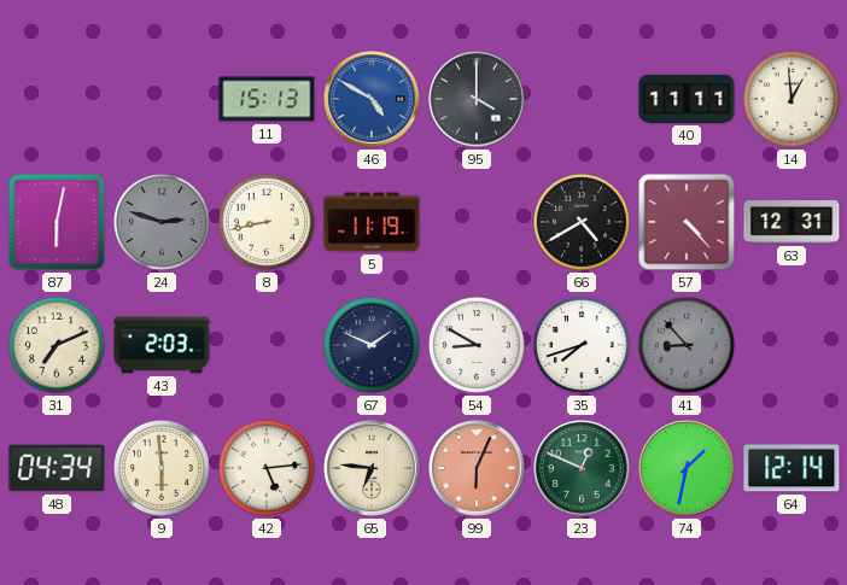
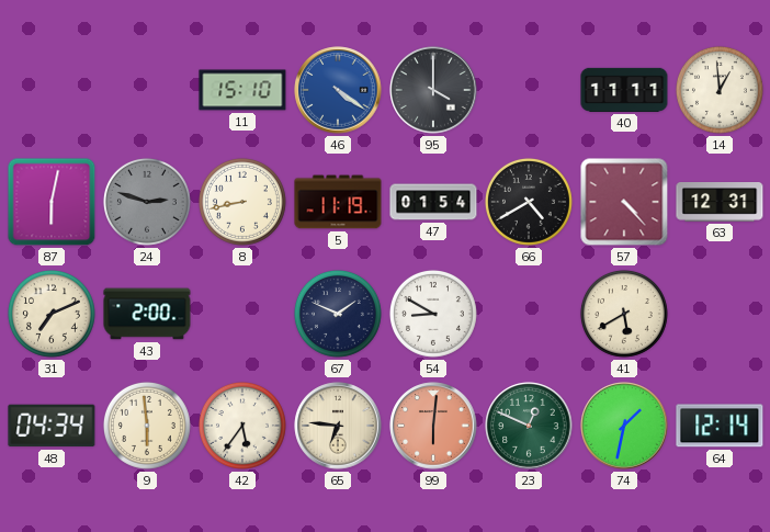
11: 15:13 -> 15:10 (242, 90)
46: 4:50 -> 4:21 (338, 90)
47: none -> 01:54 (433, 202)
43: 2:03 -> 2:00 (147, 314)
35: 7:42 -> none (582, 345)
41: 8:53 -> 5:40 (624, 314)
41 dial: grey -> cream (624, 314)
42: 5:14 -> 5:36 (242, 426)
99: 6:04 -> 6:01 (433, 426)
